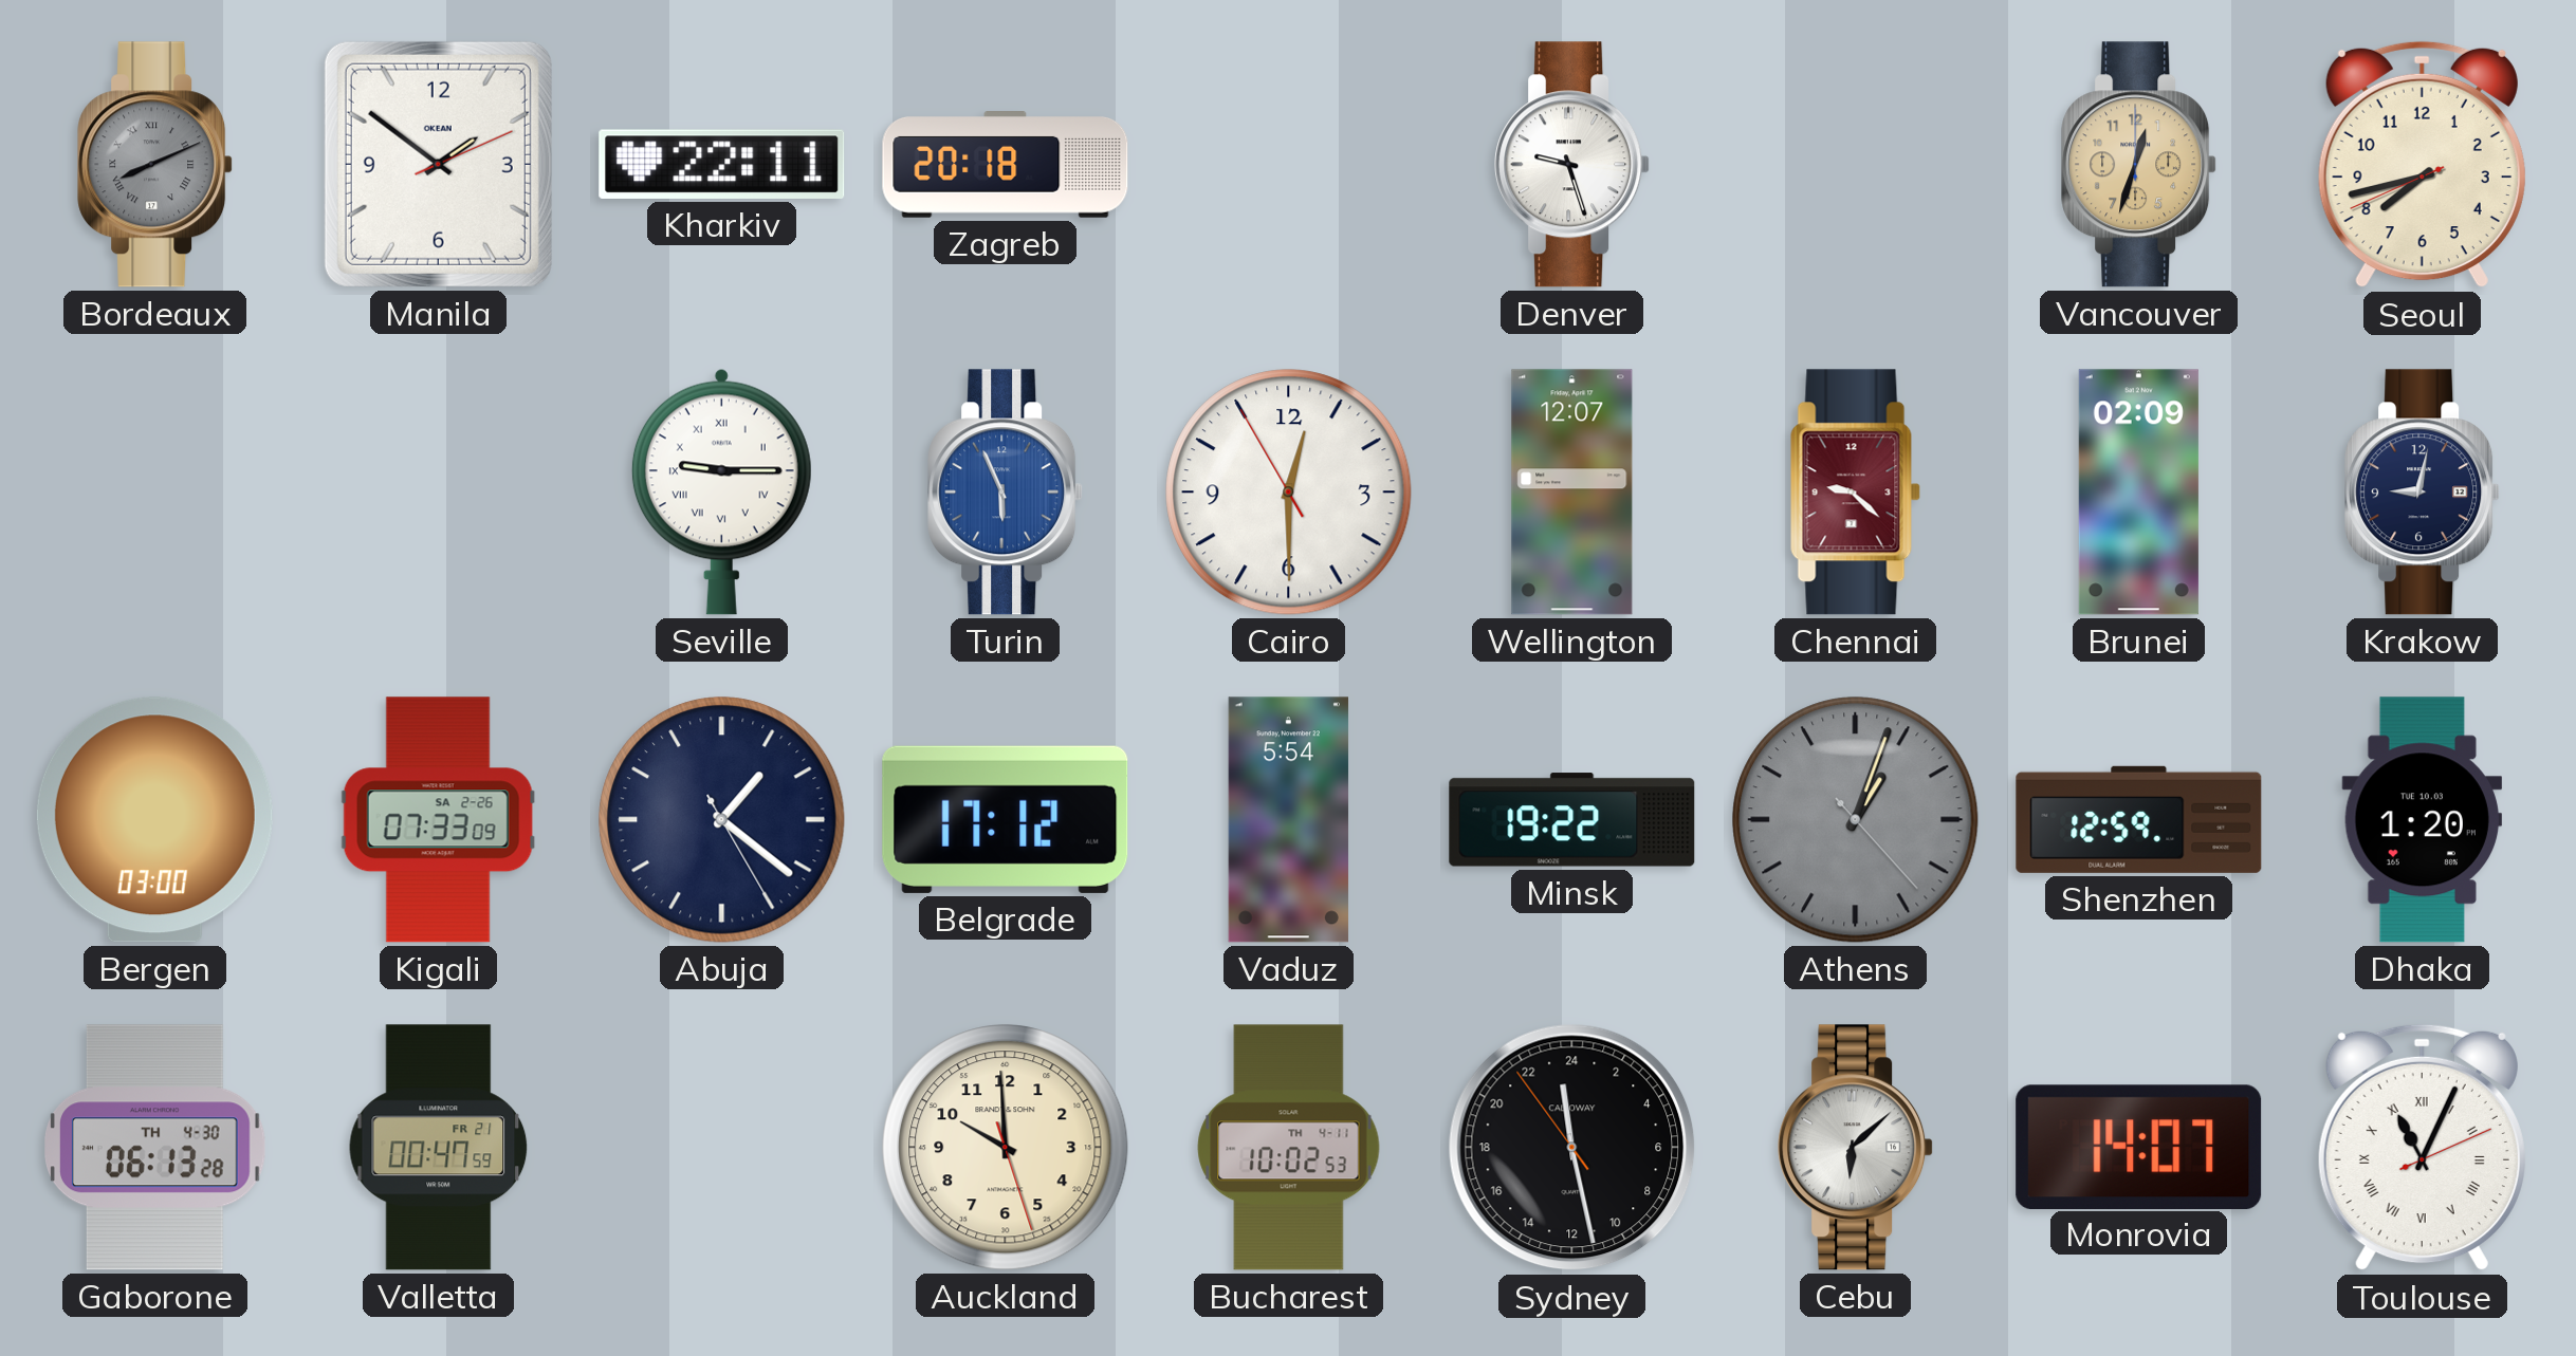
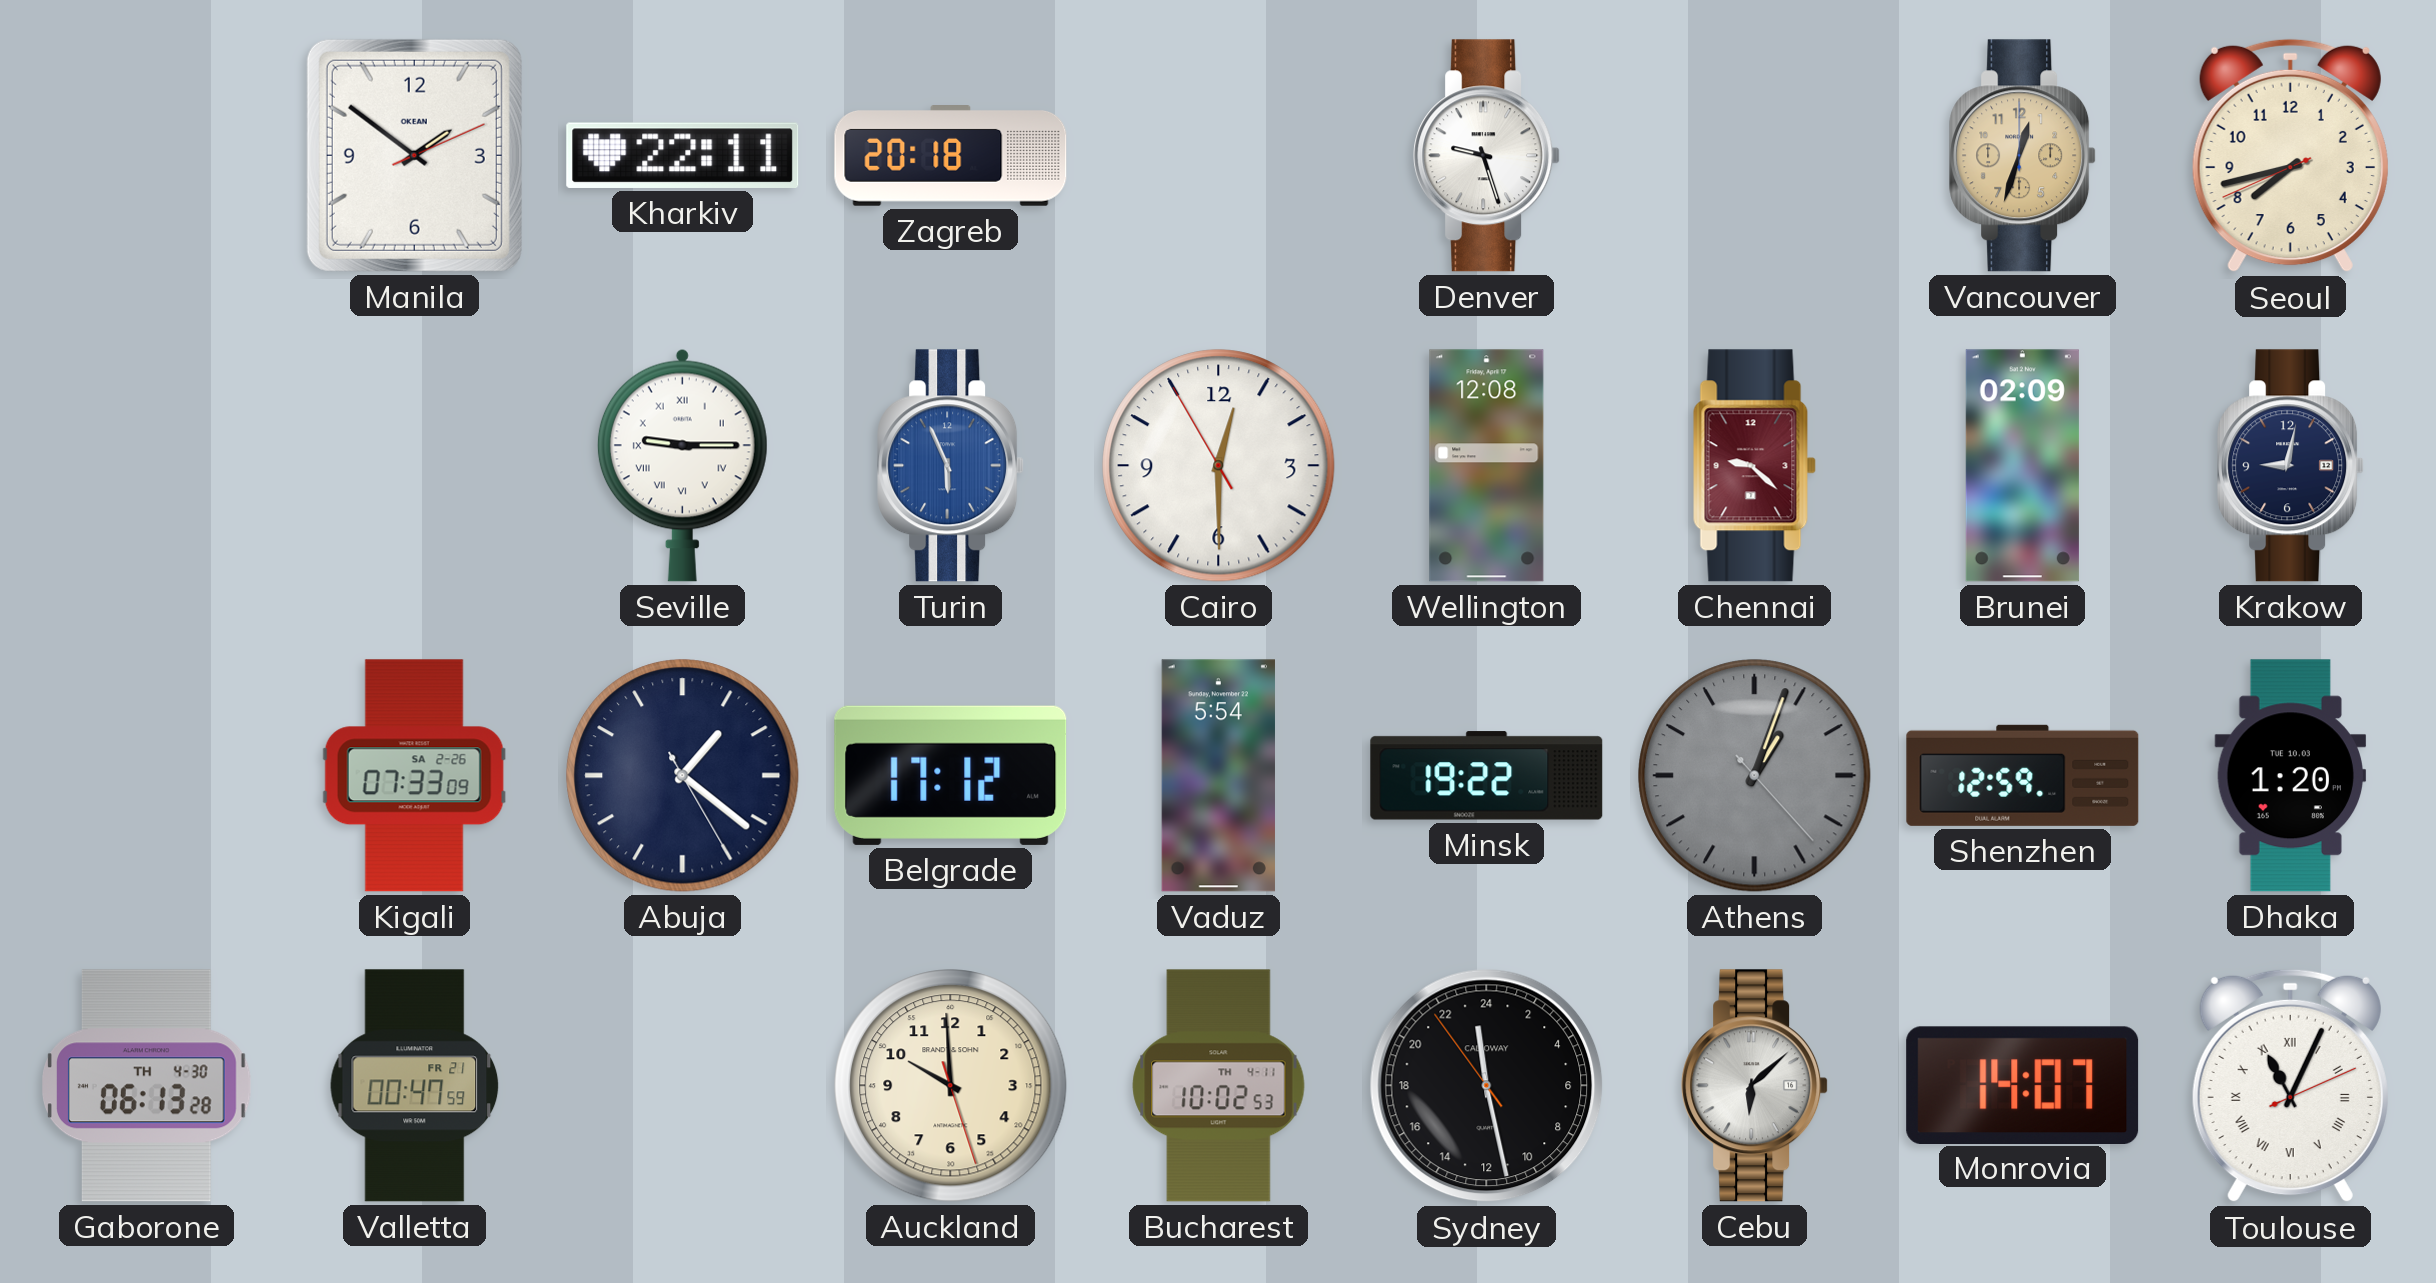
Bordeaux: 8:11 -> none (155, 165)
Wellington: 12:07 -> 12:08 (1487, 466)
Bergen: 03:00 -> none (154, 820)
